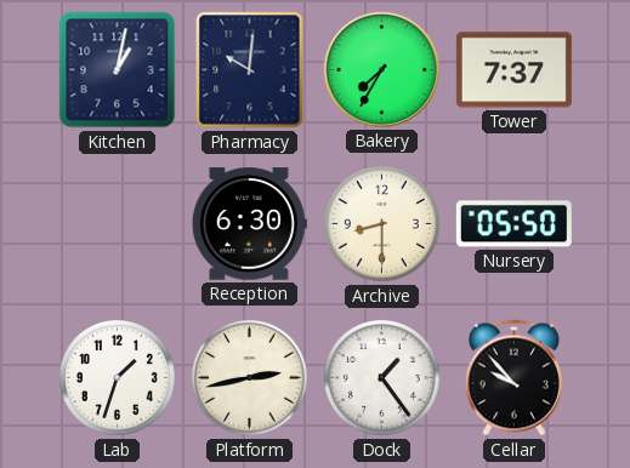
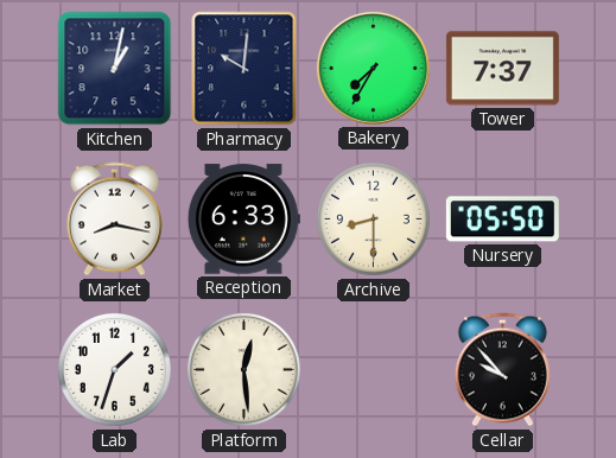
Market: none -> 8:17 (114, 220)
Reception: 6:30 -> 6:33 (243, 220)
Platform: 2:43 -> 12:29 (243, 369)
Dock: 1:24 -> none (381, 377)
